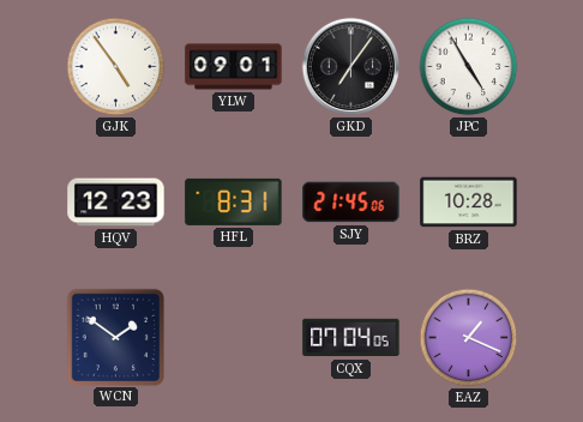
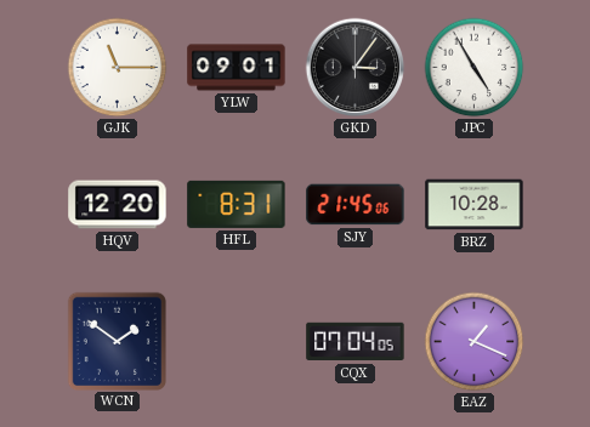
GJK: 4:54 -> 11:15 (118, 68)
GKD: 7:06 -> 3:06 (356, 68)
HQV: 12:23 -> 12:20 (118, 205)
